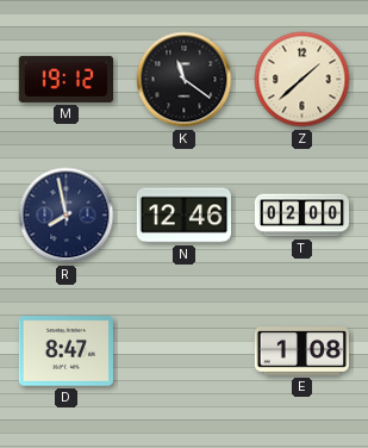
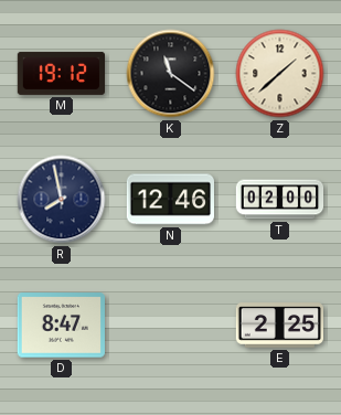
E: 1:08 -> 2:25 (279, 326)
